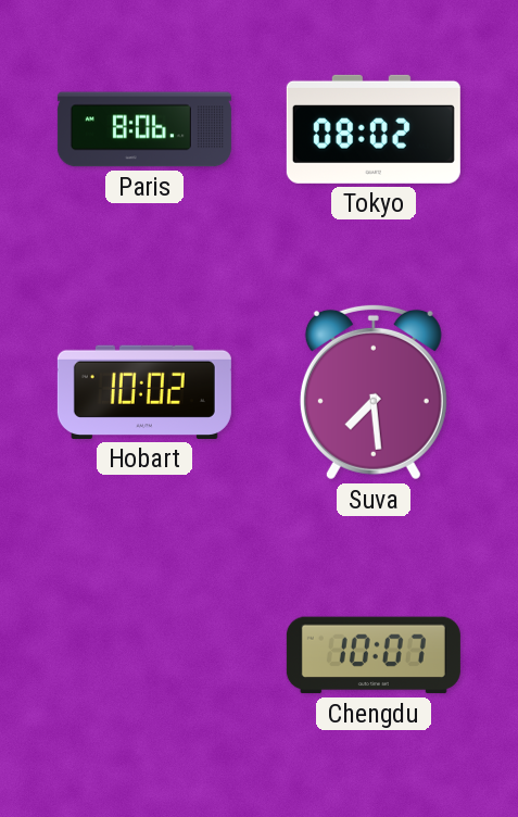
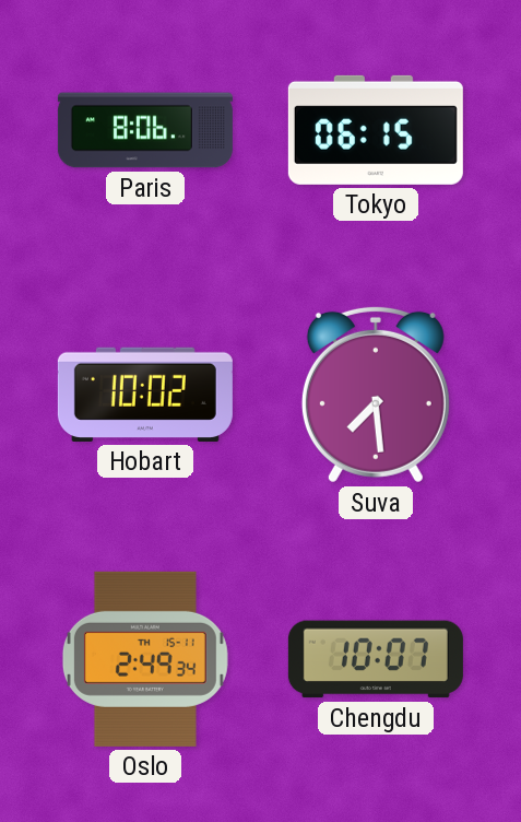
Tokyo: 08:02 -> 06:15 (376, 130)
Oslo: none -> 2:49 (145, 659)
